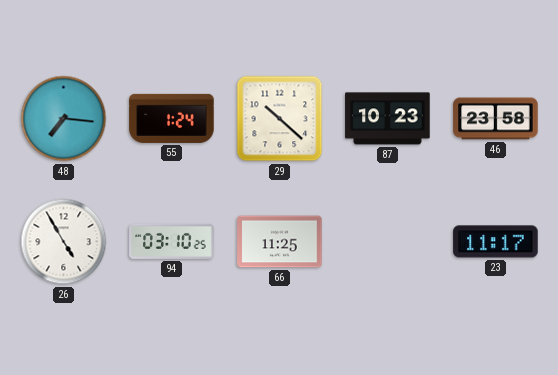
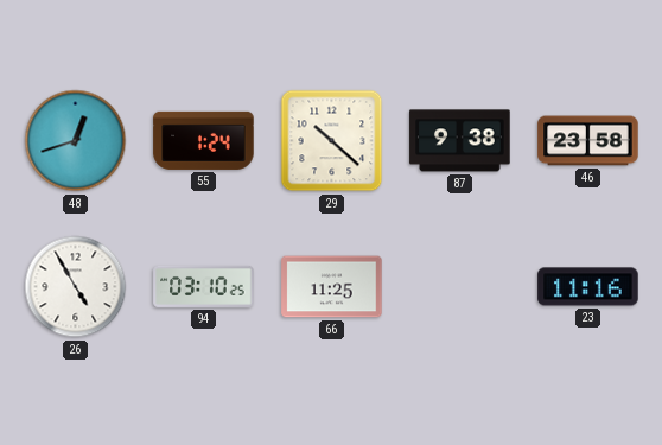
48: 7:16 -> 12:42 (76, 141)
87: 10:23 -> 9:38 (460, 141)
23: 11:17 -> 11:16 (588, 287)
